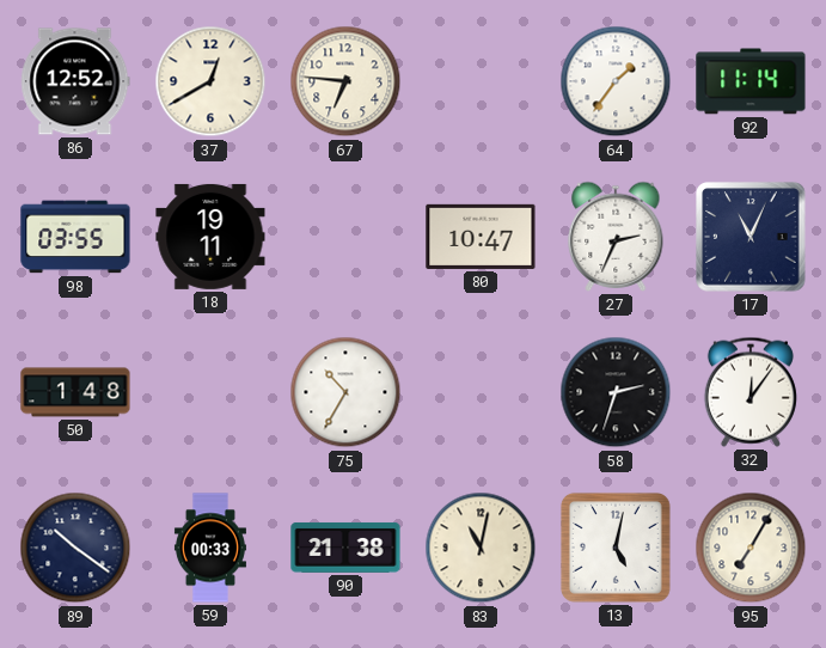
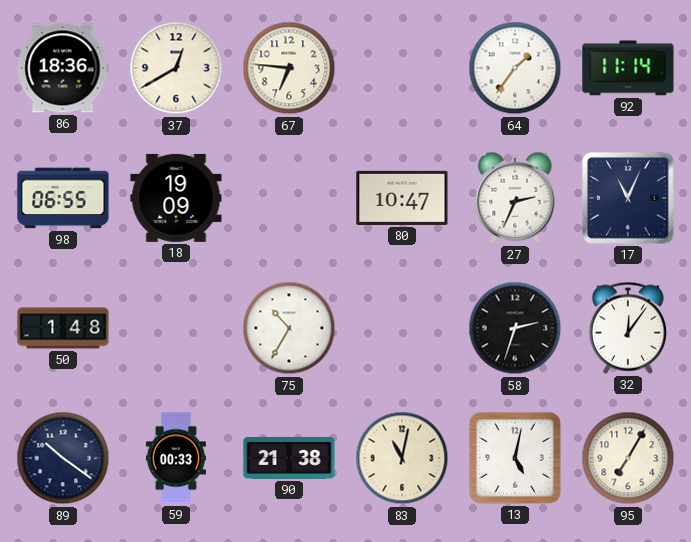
86: 12:52 -> 18:36 (63, 68)
98: 03:55 -> 06:55 (63, 198)
18: 19:11 -> 19:09 (176, 198)
